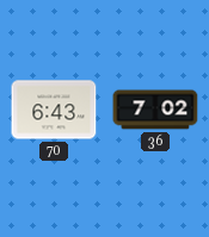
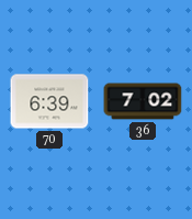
70: 6:43 -> 6:39 (49, 101)
